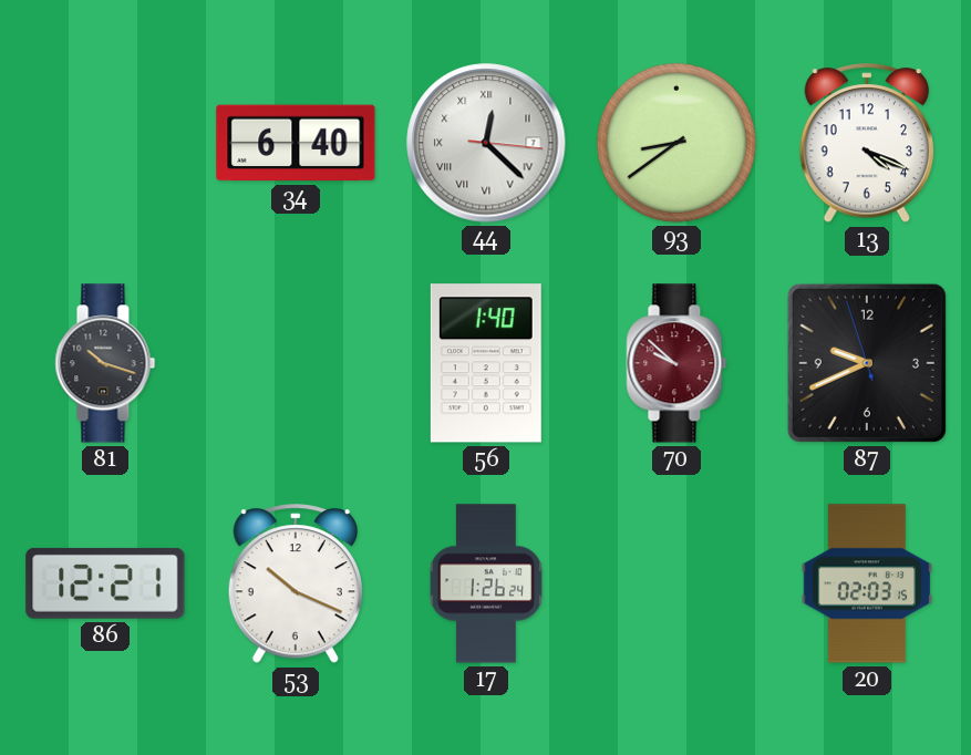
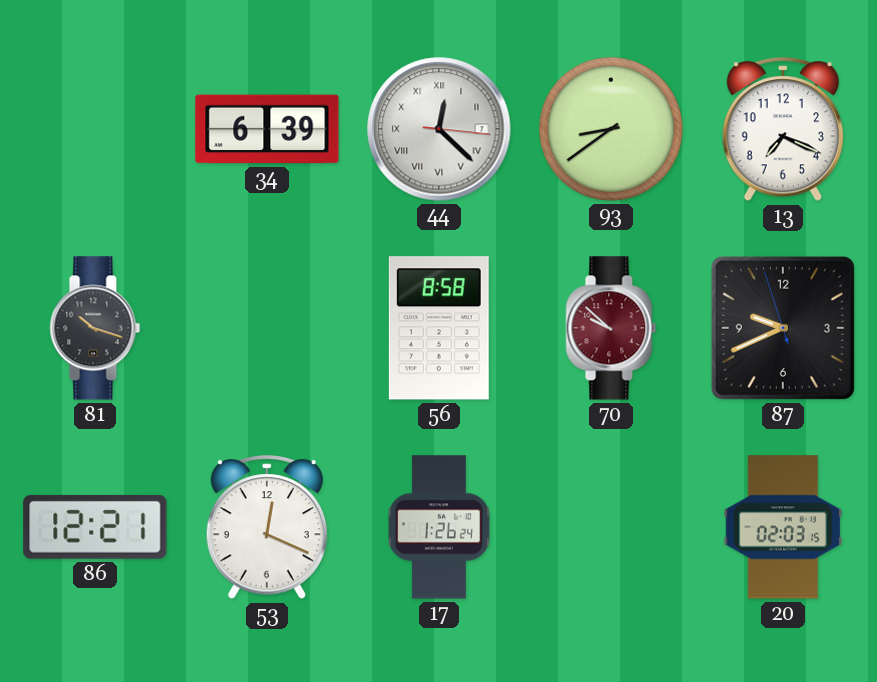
34: 6:40 -> 6:39 (267, 129)
13: 4:19 -> 7:19 (783, 130)
56: 1:40 -> 8:58 (439, 328)
53: 10:19 -> 12:19 (267, 528)
